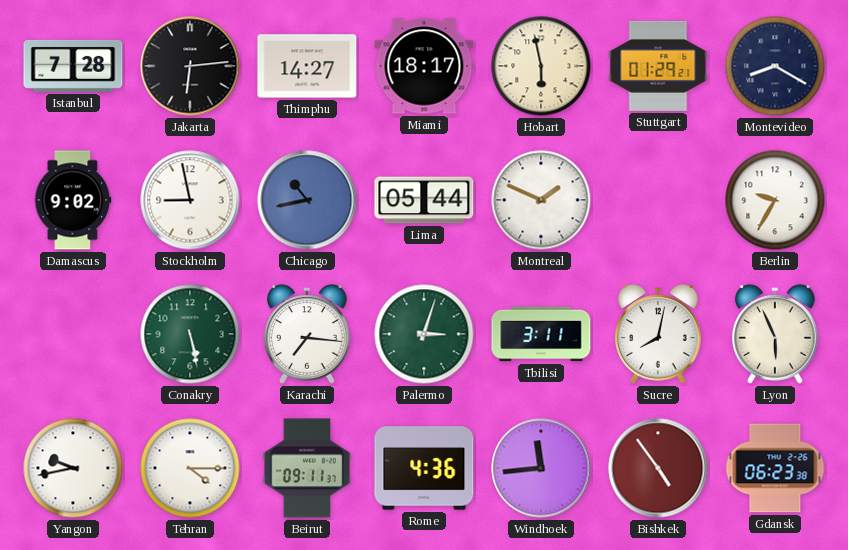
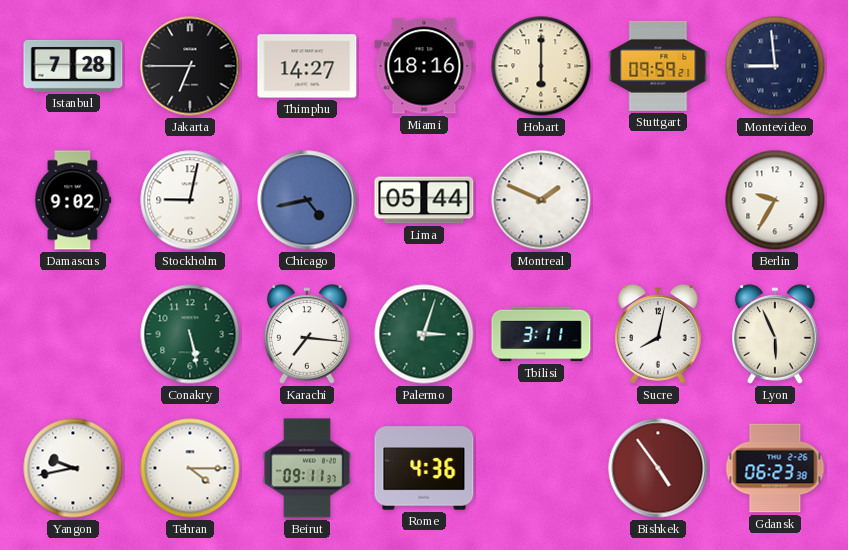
Jakarta: 6:14 -> 6:45 (190, 66)
Miami: 18:17 -> 18:16 (424, 66)
Hobart: 5:58 -> 6:00 (541, 66)
Stuttgart: 01:29 -> 09:59 (658, 66)
Montevideo: 8:20 -> 8:59 (775, 66)
Stockholm: 8:58 -> 9:02 (190, 200)
Chicago: 10:43 -> 4:43 (307, 200)
Windhoek: 11:44 -> none (541, 468)
